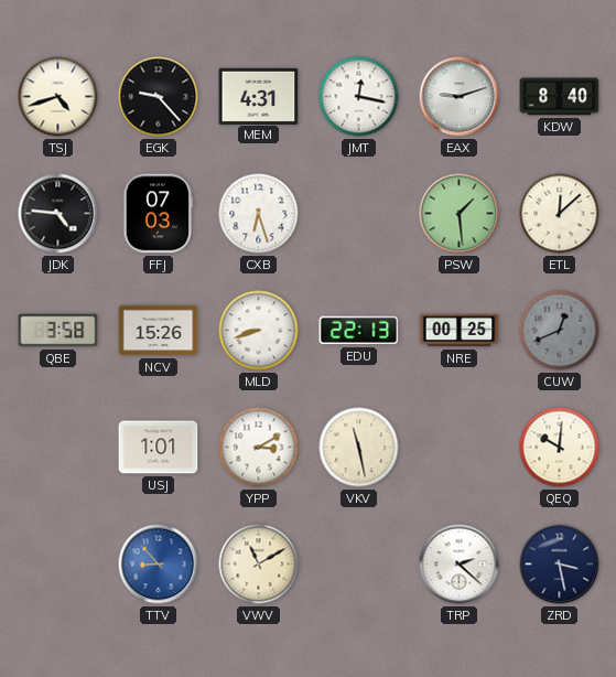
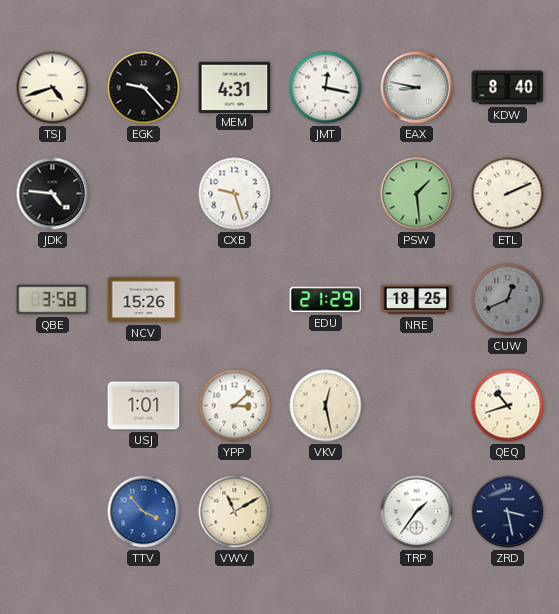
EAX: 9:12 -> 8:47 (417, 88)
FFJ: 07:03 -> none (158, 214)
CXB: 6:27 -> 9:27 (235, 194)
ETL: 12:08 -> 2:11 (508, 194)
MLD: 8:42 -> none (259, 331)
EDU: 22:13 -> 21:29 (326, 300)
NRE: 00:25 -> 18:25 (417, 300)
YPP: 3:10 -> 3:08 (235, 406)
VKV: 11:28 -> 12:28 (326, 406)
QEQ: 10:01 -> 10:42 (508, 406)
TTV: 8:53 -> 3:53 (144, 512)
TRP: 2:22 -> 1:36 (417, 512)
